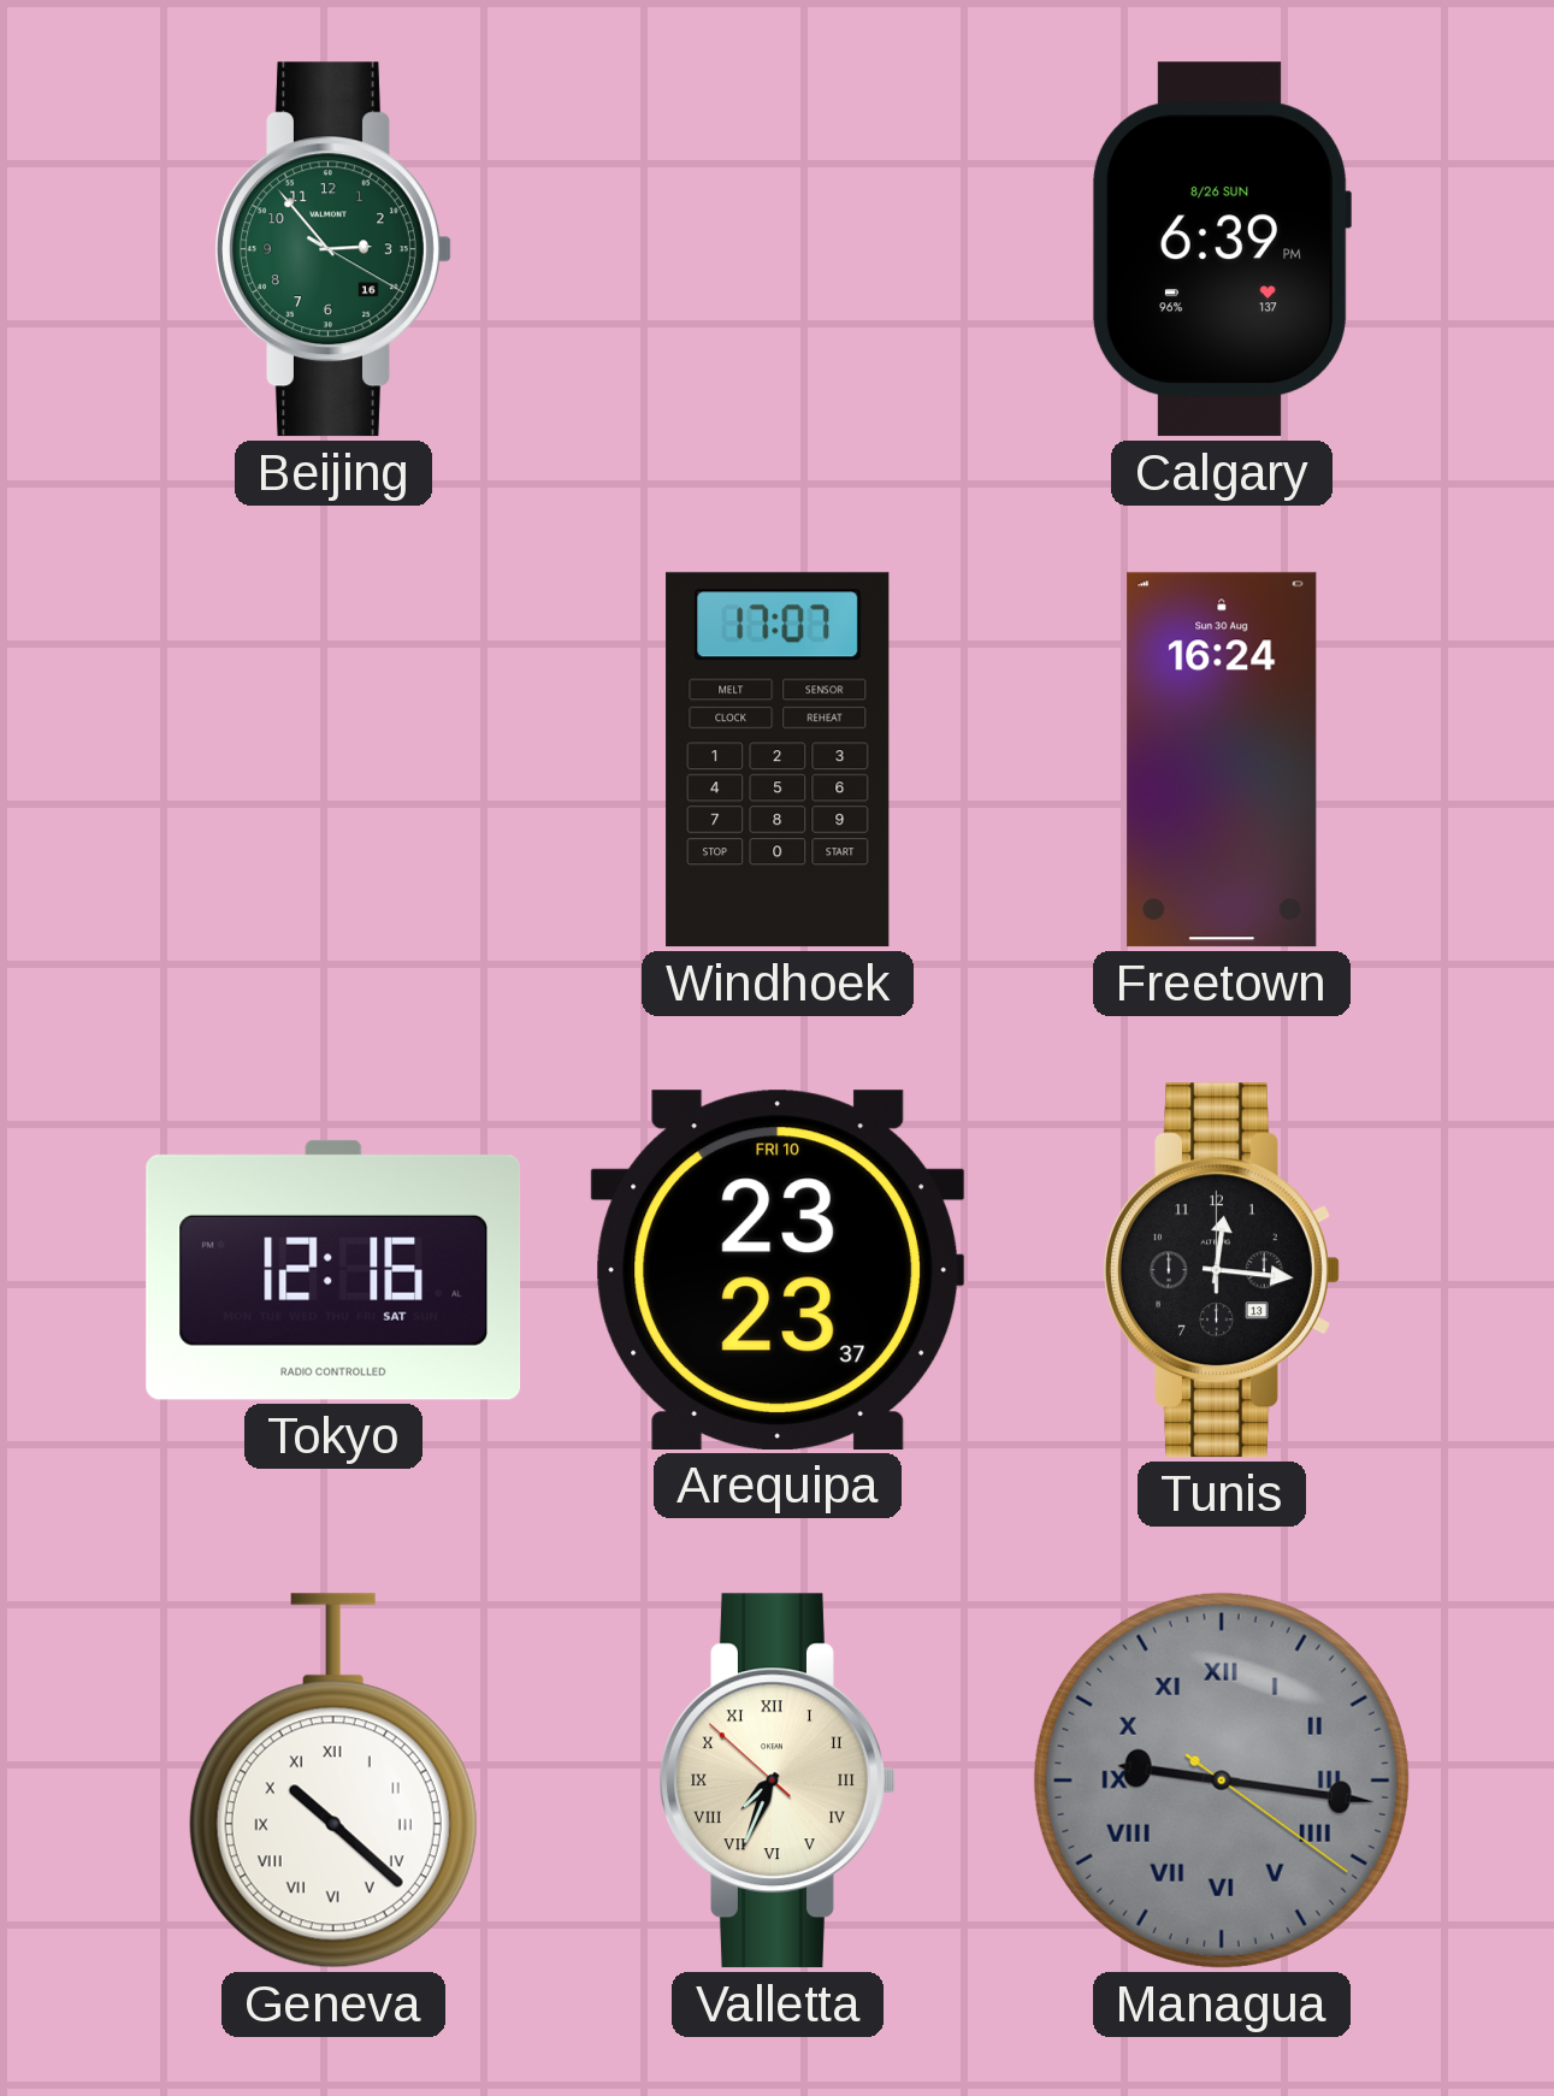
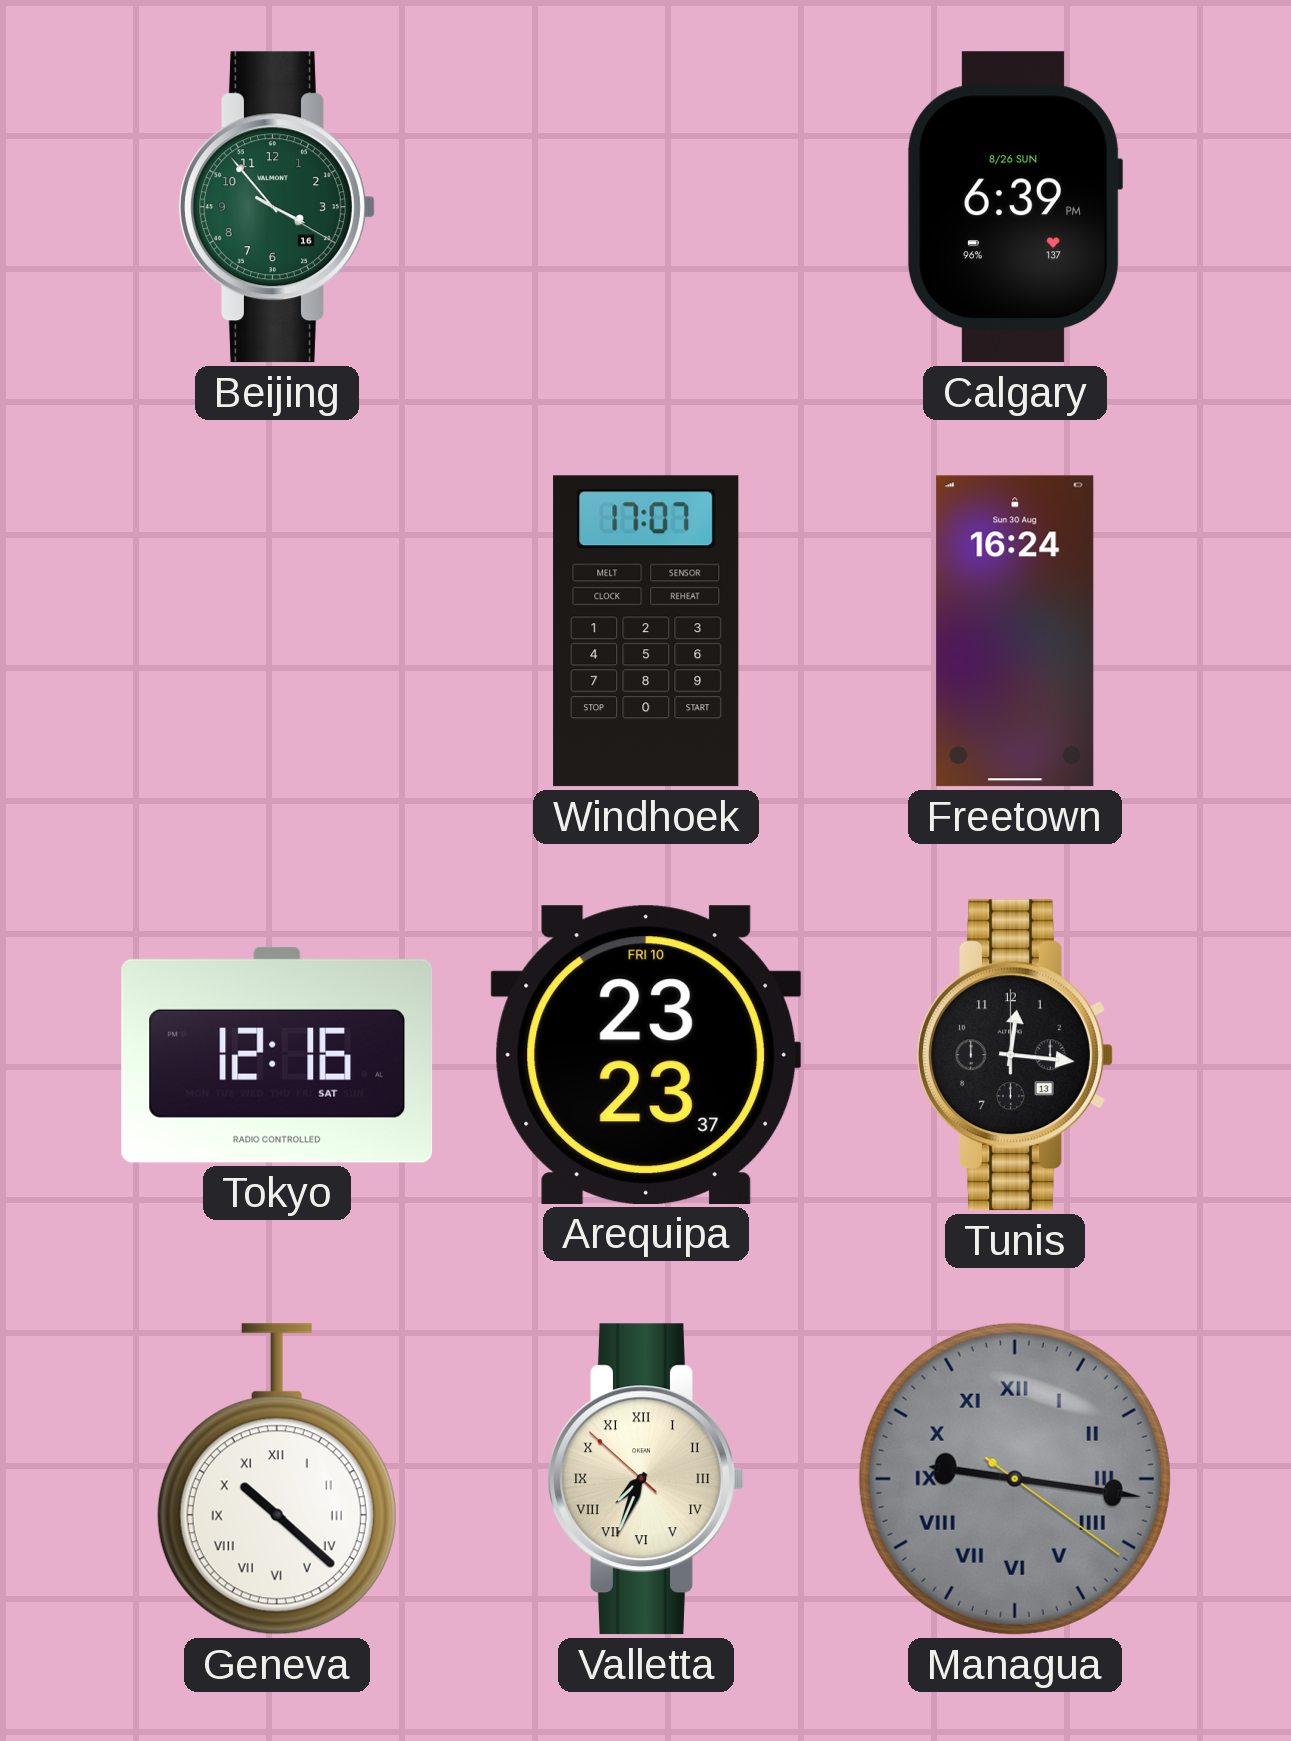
Beijing: 2:53 -> 3:53 (277, 207)
